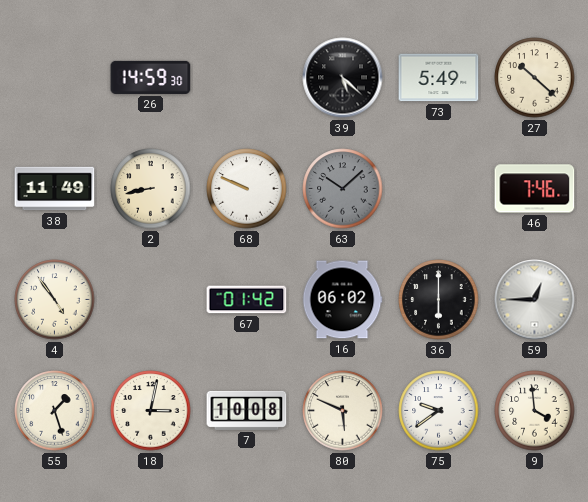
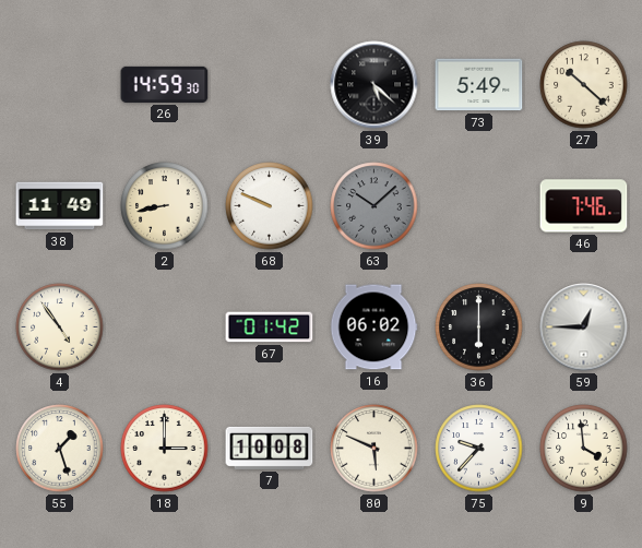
18: 3:02 -> 3:00 (165, 449)
75: 9:39 -> 9:37 (479, 449)
